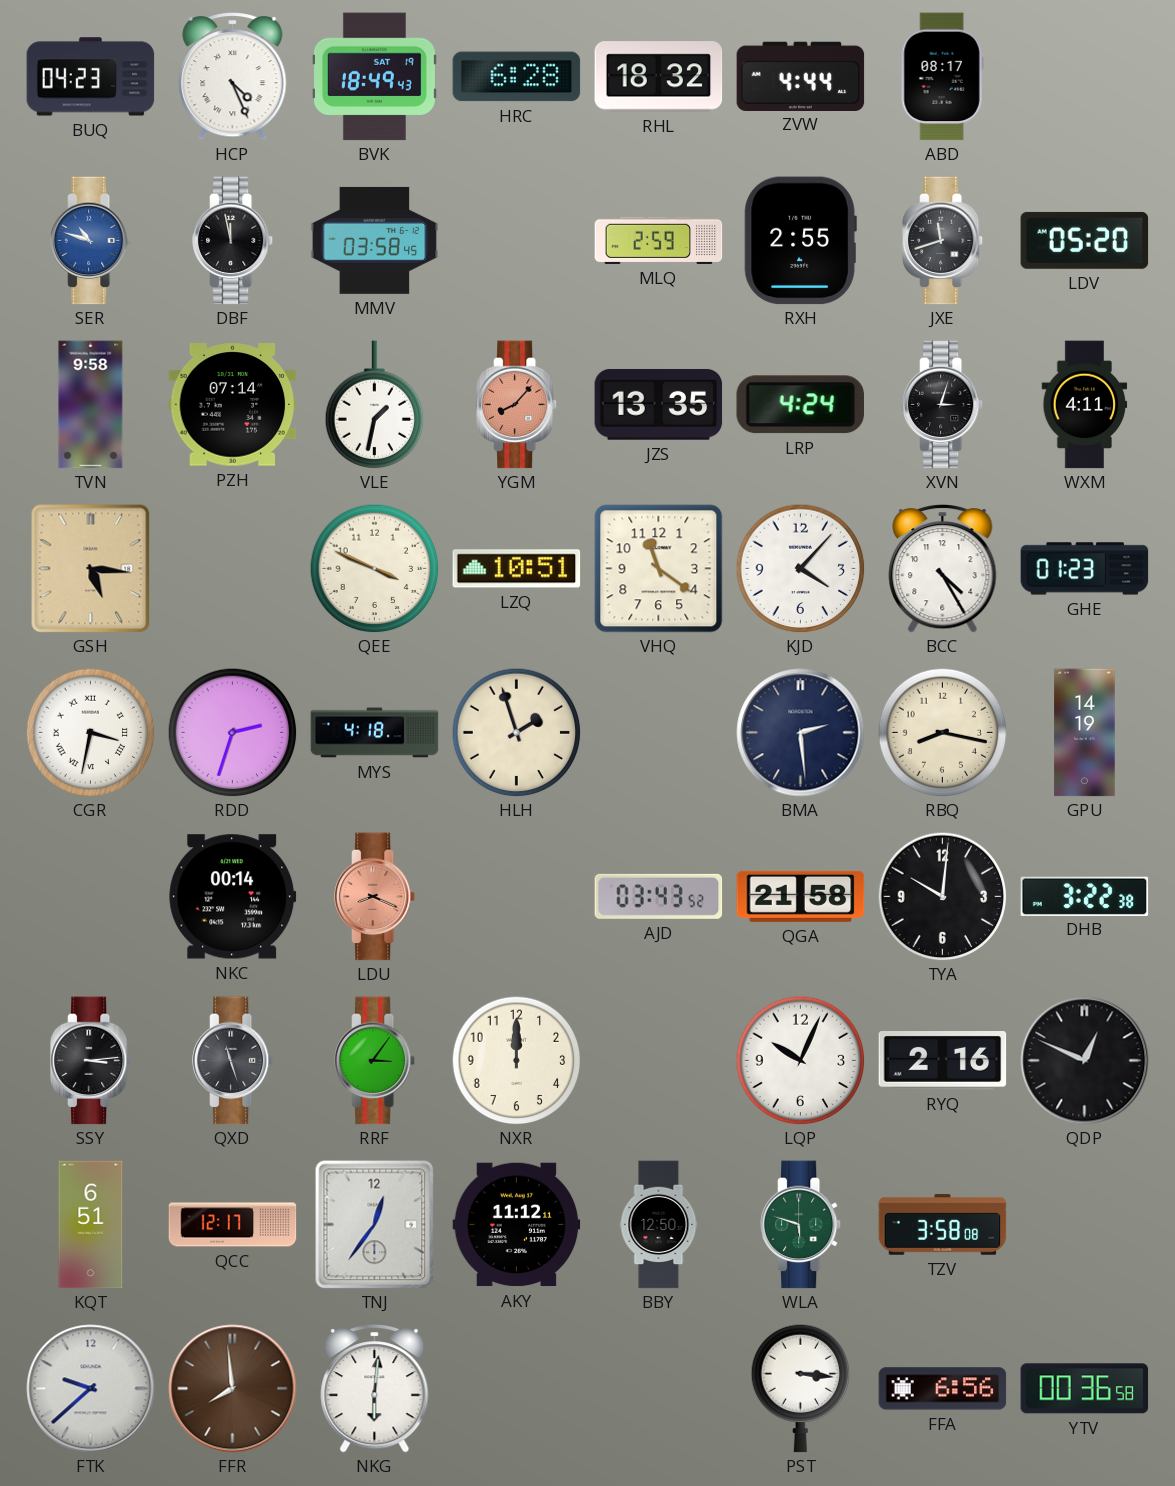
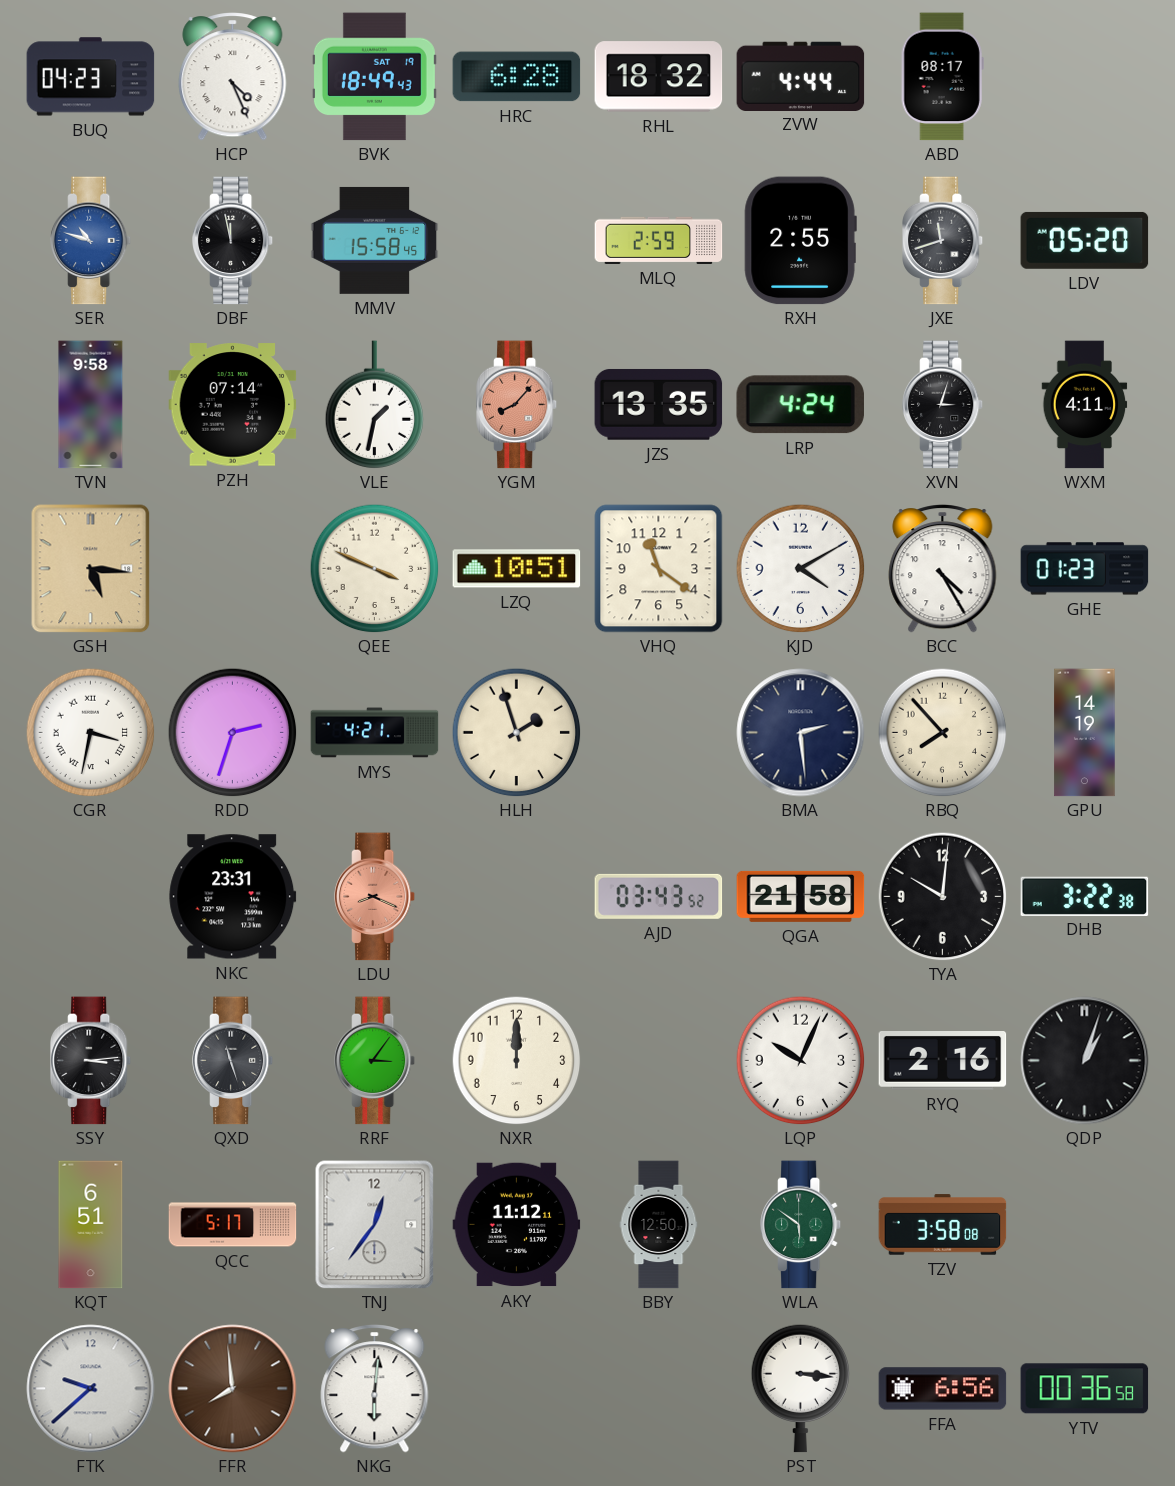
MMV: 03:58 -> 15:58 (375, 240)
KJD: 4:07 -> 4:10 (800, 568)
MYS: 4:18 -> 4:21 (375, 733)
RBQ: 8:17 -> 7:53 (942, 732)
NKC: 00:14 -> 23:31 (233, 897)
QDP: 12:49 -> 1:03 (1085, 1061)
QCC: 12:17 -> 5:17 (233, 1225)
WLA: 5:48 -> 5:51 (801, 1225)
